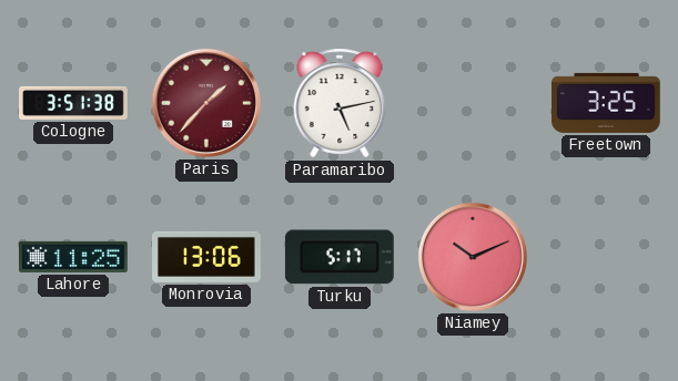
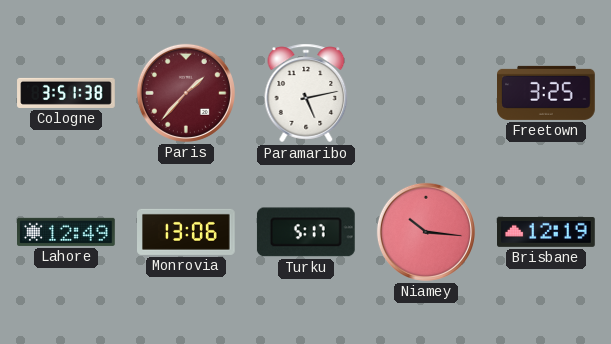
Lahore: 11:25 -> 12:49 (67, 232)
Niamey: 10:11 -> 10:16 (426, 232)
Brisbane: none -> 12:19 (547, 232)
